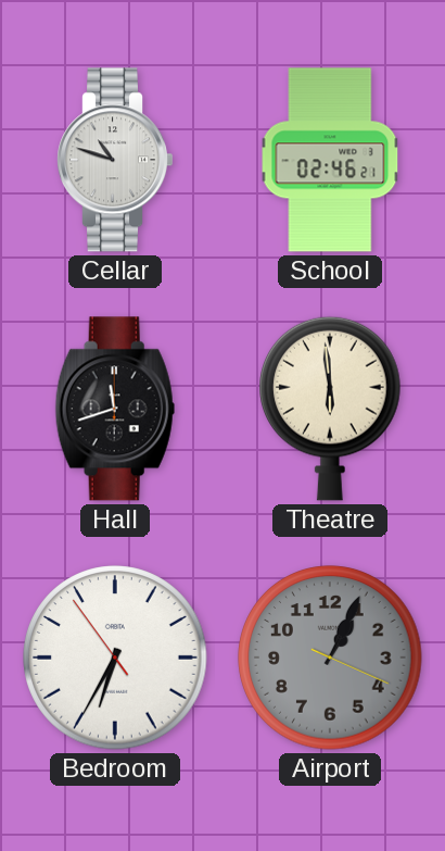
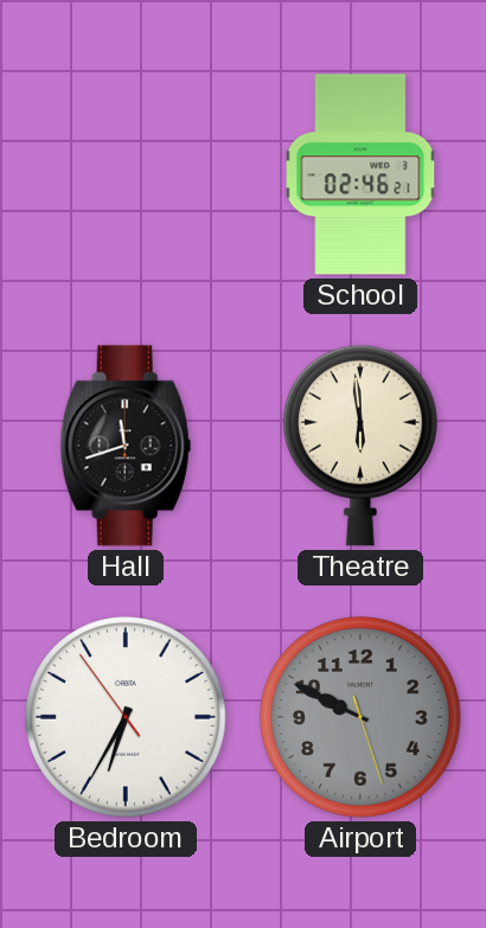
Cellar: 10:48 -> none (115, 160)
Airport: 1:04 -> 9:49 (360, 717)
